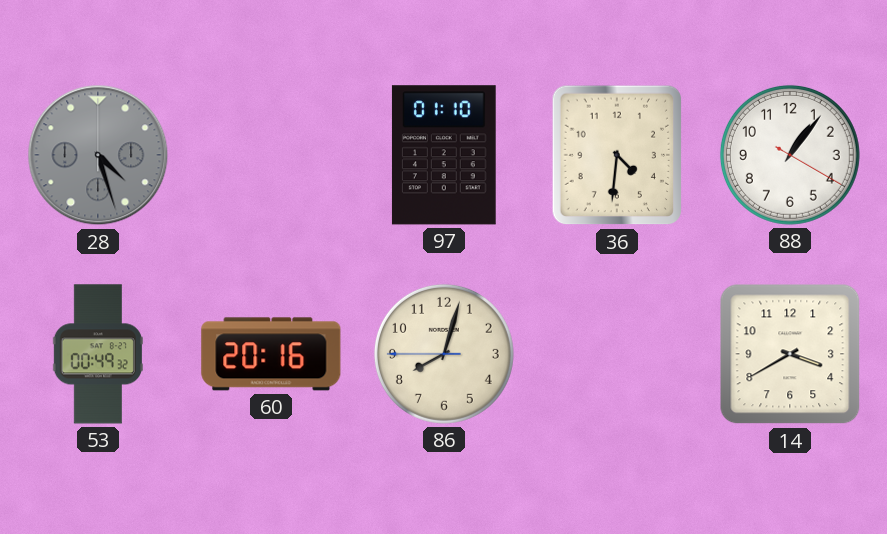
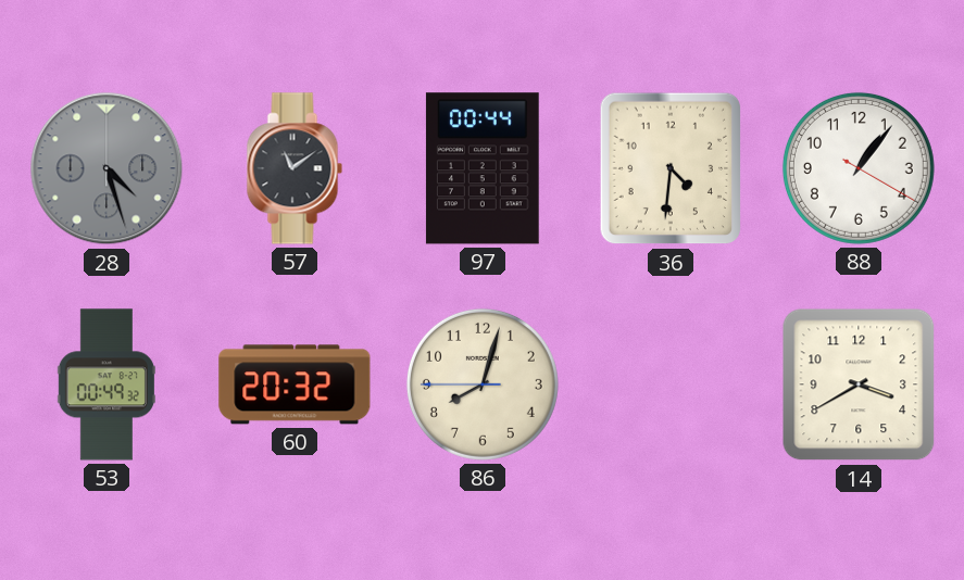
57: none -> 11:09 (295, 168)
97: 01:10 -> 00:44 (483, 168)
60: 20:16 -> 20:32 (295, 384)
